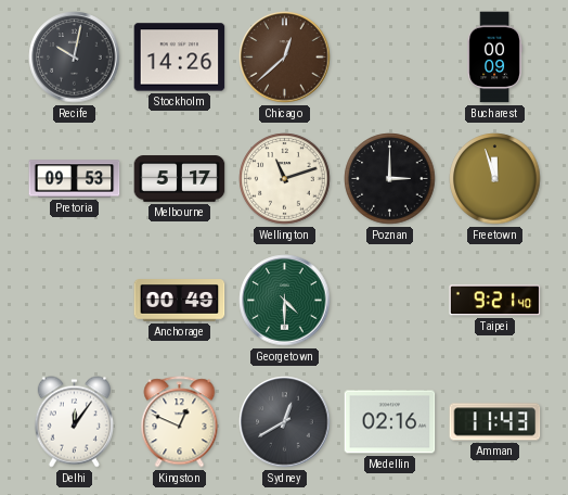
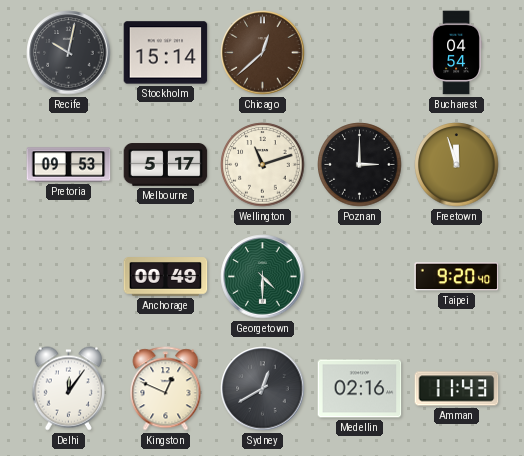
Stockholm: 14:26 -> 15:14 (166, 53)
Bucharest: 00:09 -> 04:54 (456, 53)
Taipei: 9:21 -> 9:20 (457, 277)
